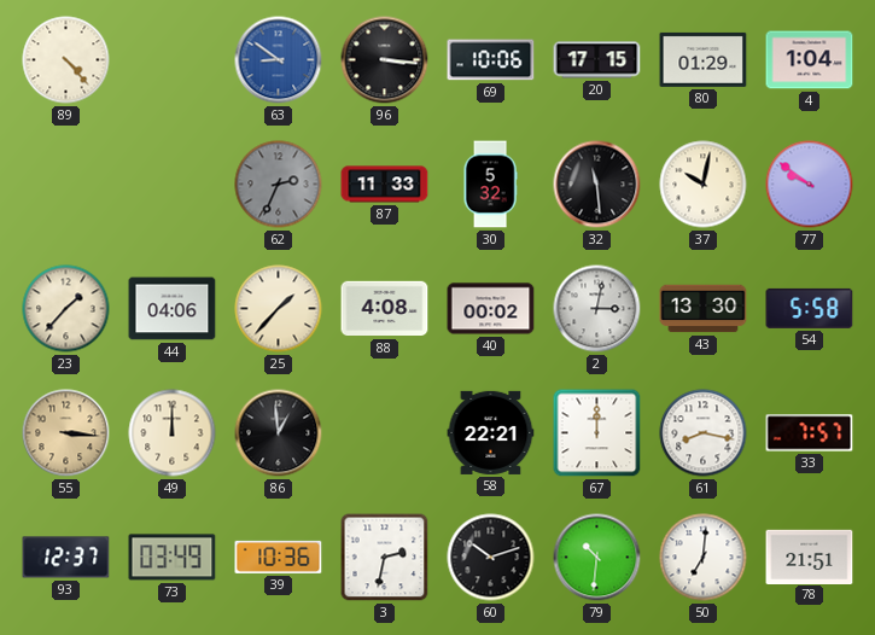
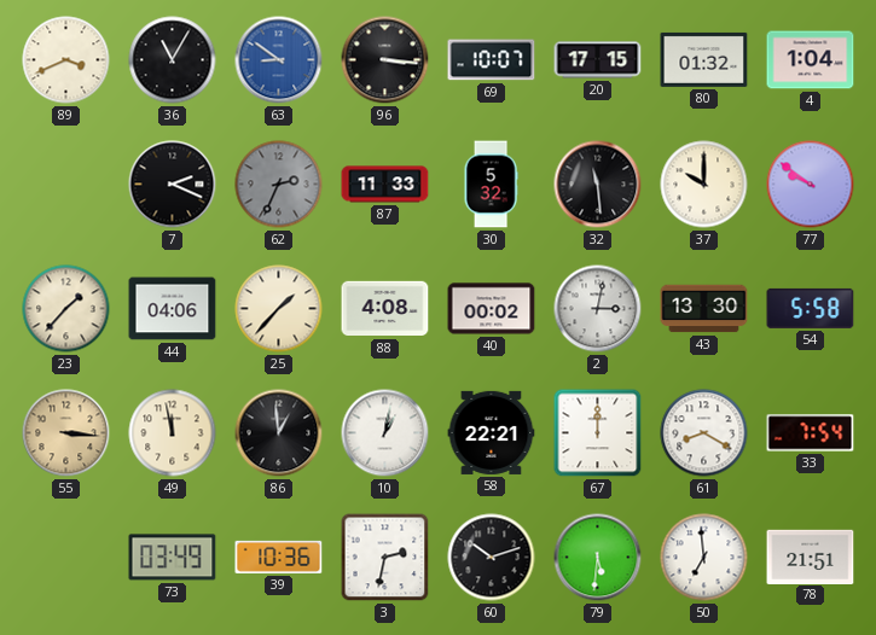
89: 4:23 -> 3:41 (66, 60)
36: none -> 11:05 (173, 60)
69: 10:06 -> 10:07 (492, 60)
80: 01:29 -> 01:32 (704, 59)
7: none -> 2:19 (173, 185)
37: 10:02 -> 10:00 (704, 185)
49: 12:00 -> 11:58 (173, 433)
10: none -> 1:02 (385, 433)
61: 8:17 -> 8:20 (704, 433)
33: 7:57 -> 7:54 (811, 433)
93: 12:37 -> none (66, 558)
79: 10:31 -> 5:31 (598, 558)
50: 7:01 -> 6:59 (704, 558)
